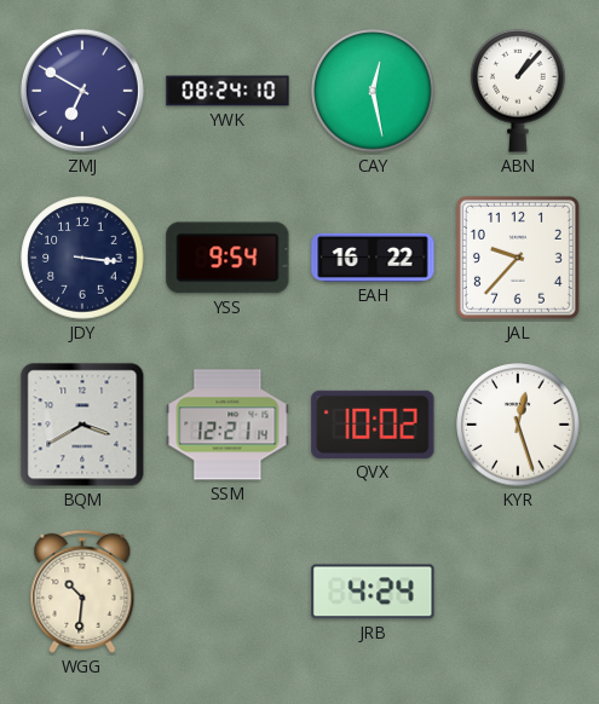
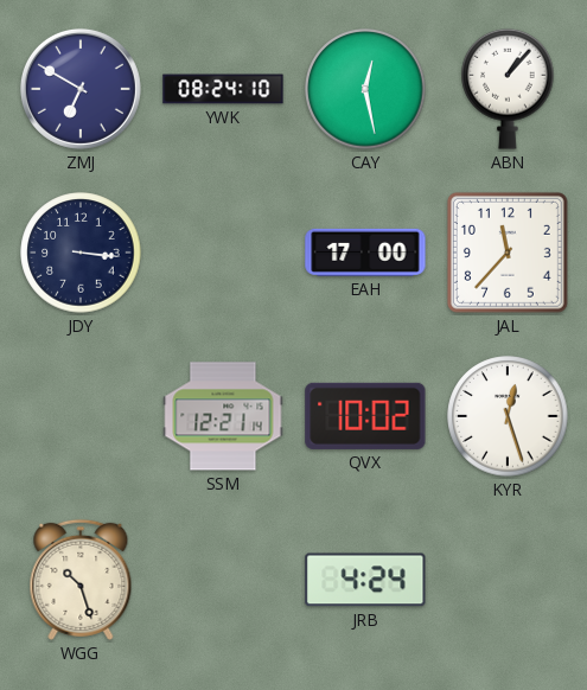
YSS: 9:54 -> none (227, 258)
EAH: 16:22 -> 17:00 (365, 253)
JAL: 9:37 -> 11:37 (508, 253)
BQM: 3:40 -> none (82, 425)
WGG: 10:31 -> 10:27 (81, 580)
